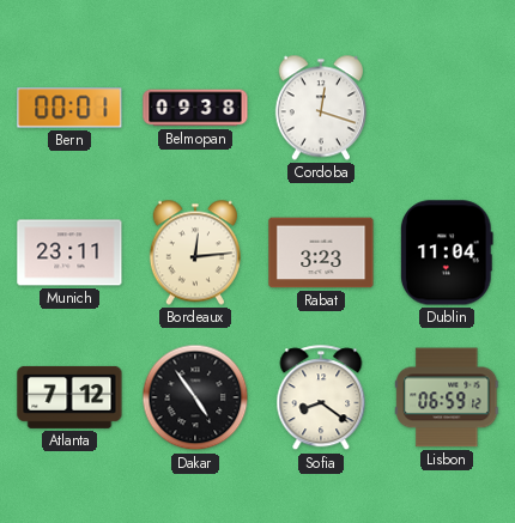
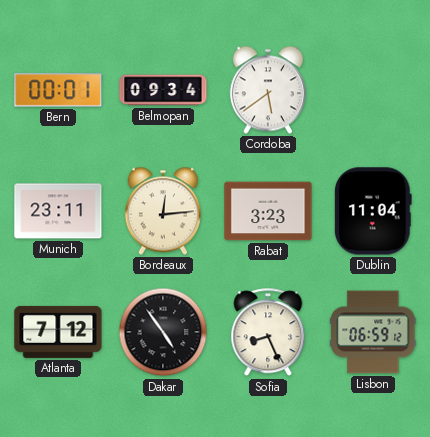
Belmopan: 09:38 -> 09:34 (163, 90)
Cordoba: 12:18 -> 5:39 (268, 90)
Sofia: 8:21 -> 8:26 (268, 333)
